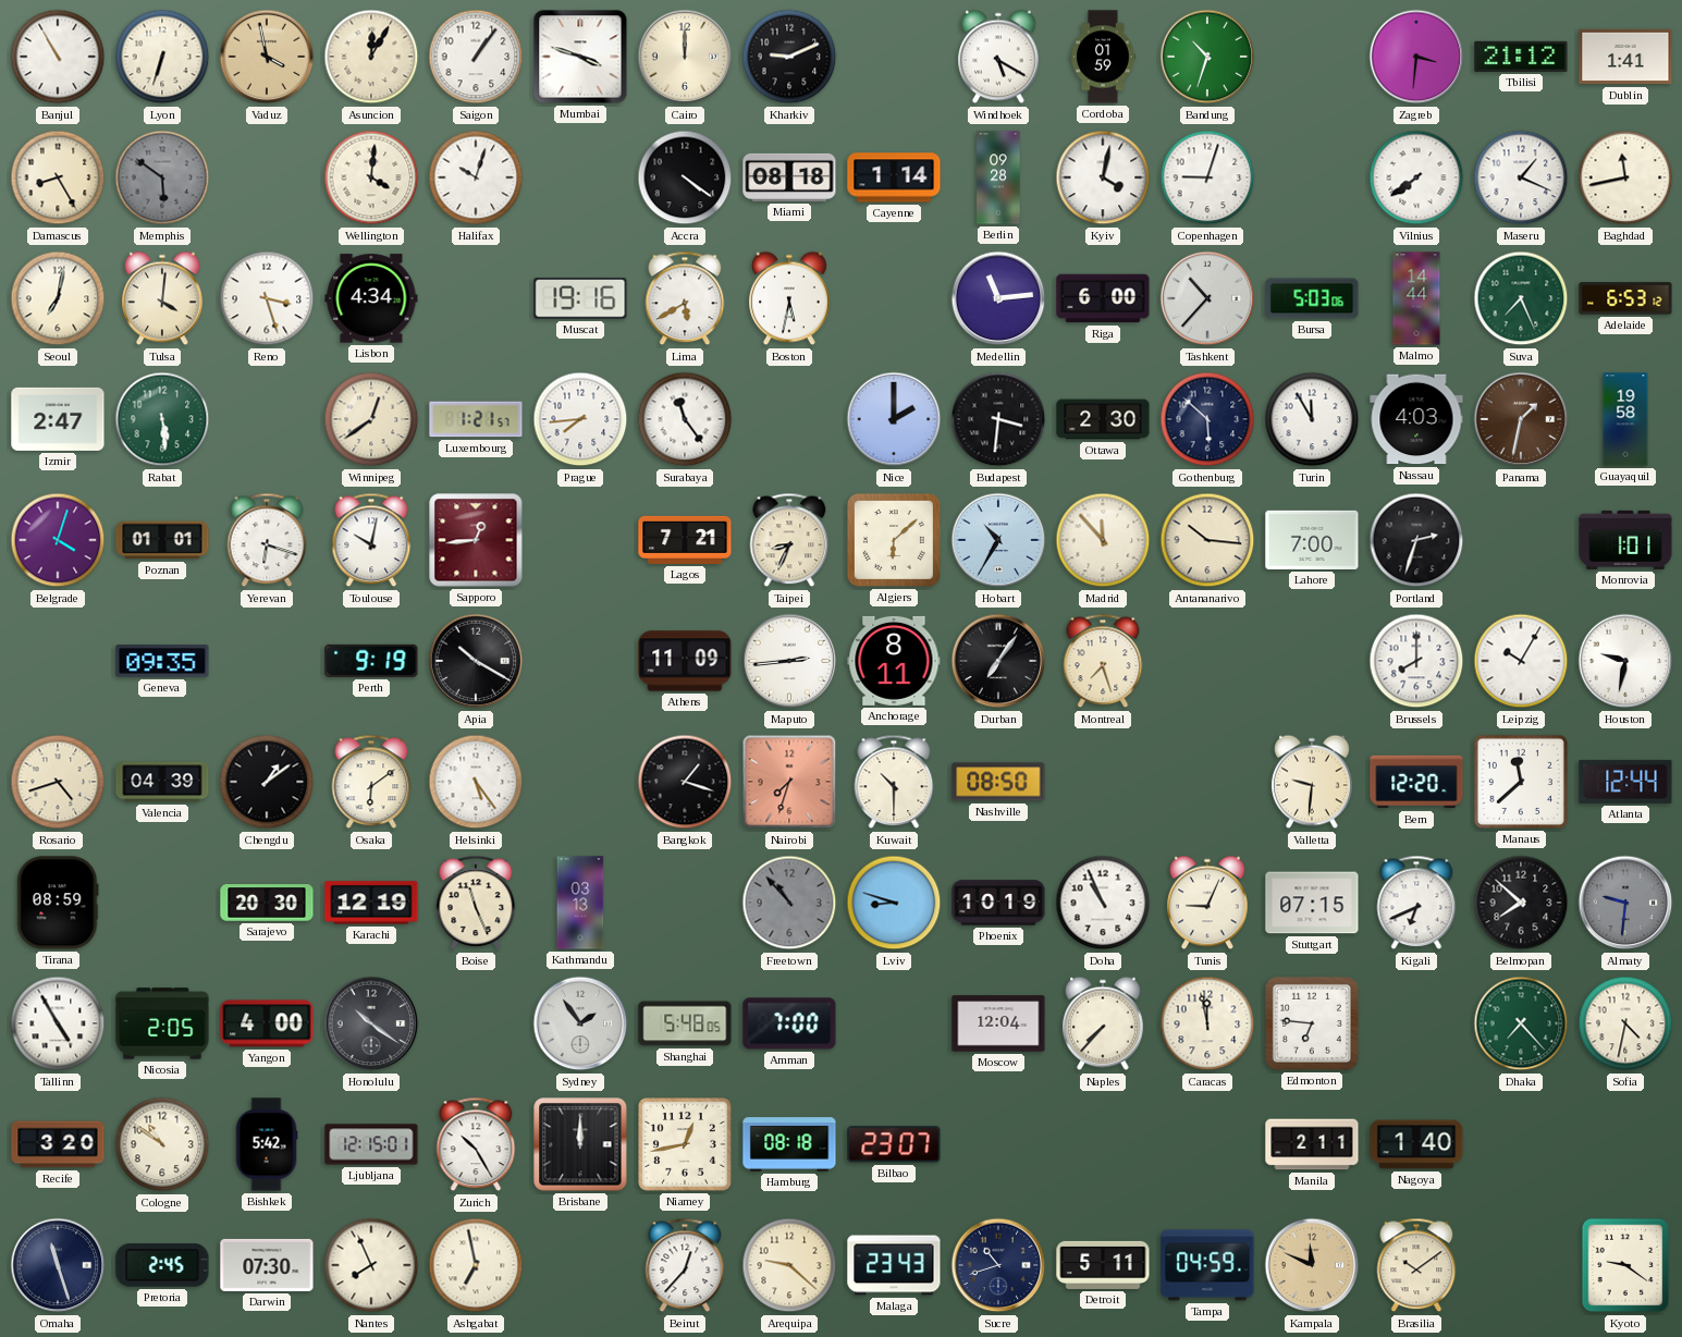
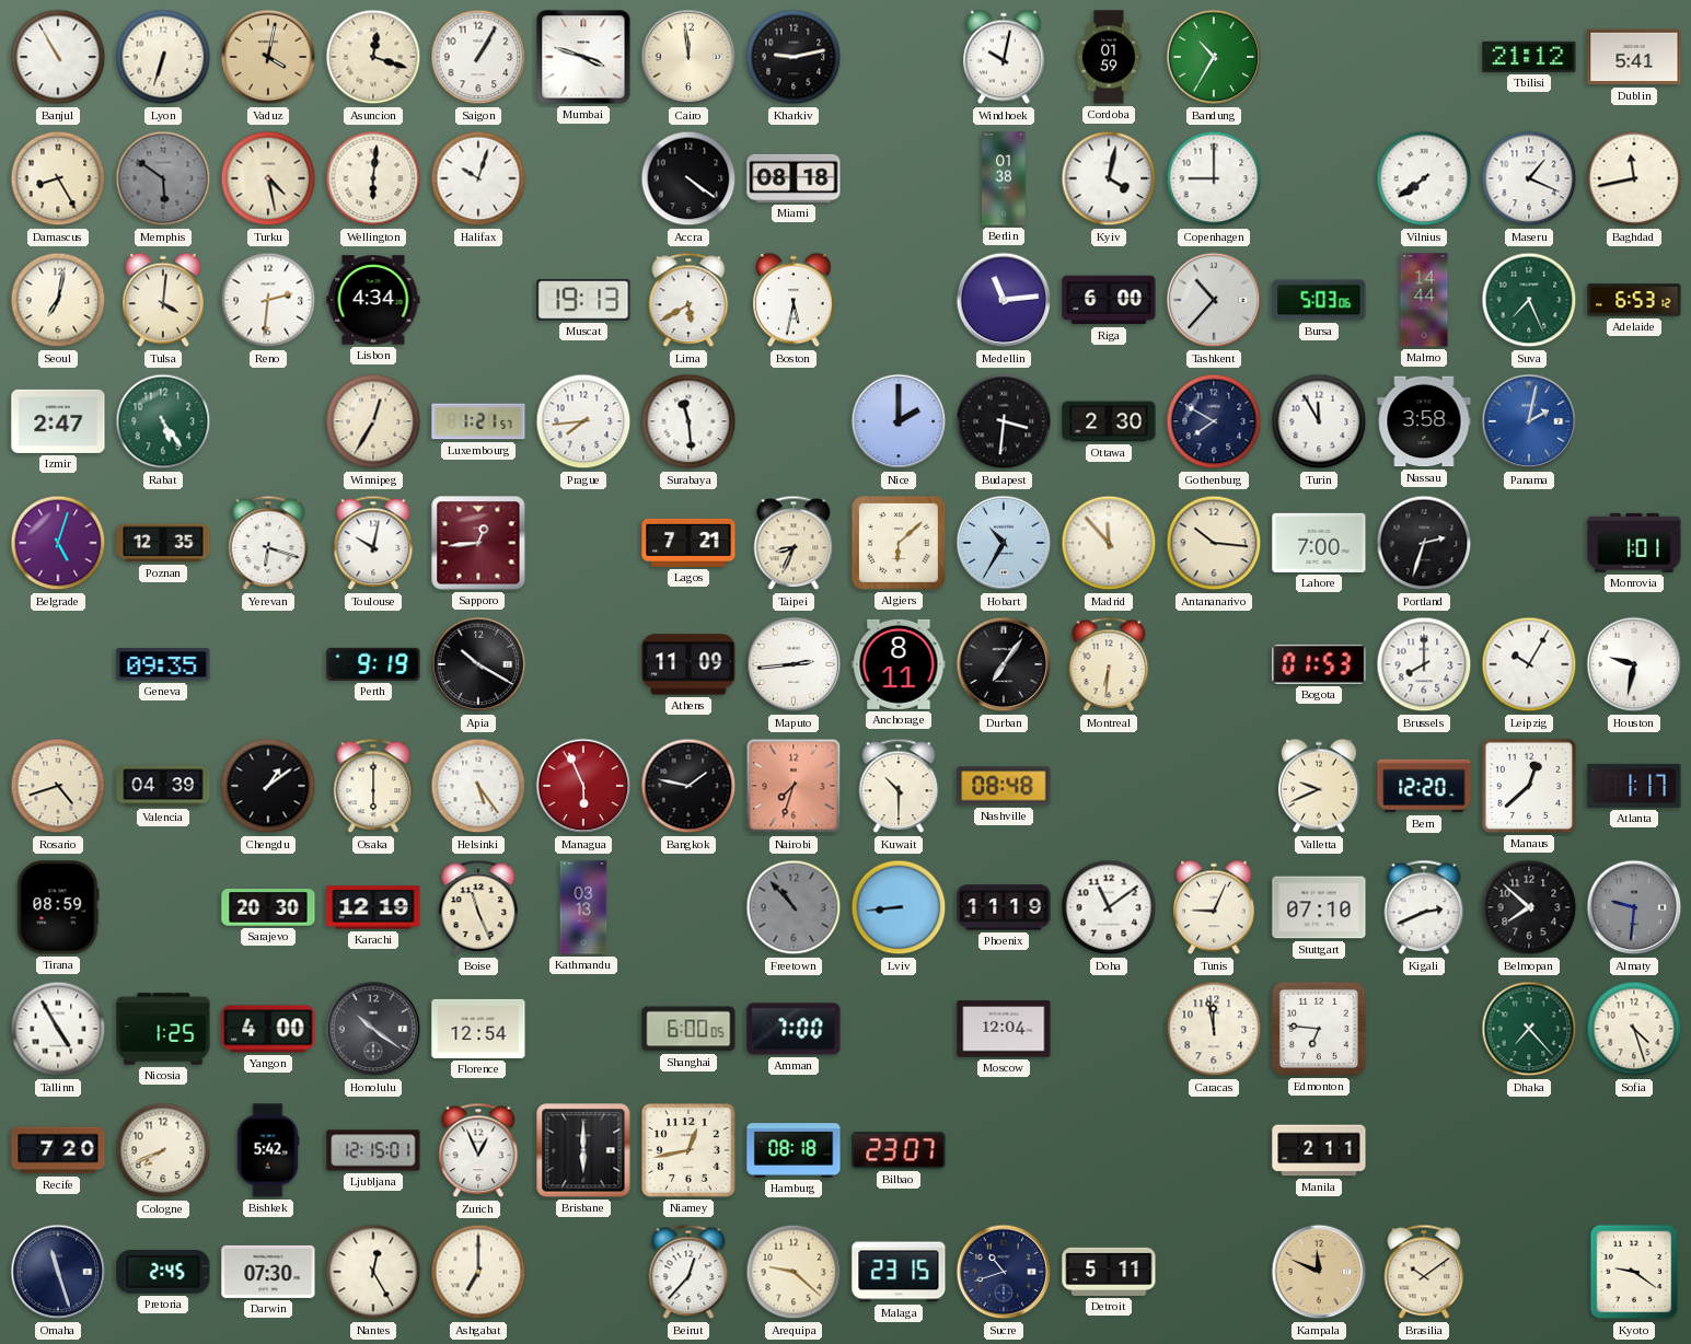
Vaduz: 3:58 -> 4:02 (268, 57)
Asuncion: 12:05 -> 12:18 (373, 57)
Saigon: 1:06 -> 1:05 (478, 57)
Cairo: 12:00 -> 11:59 (688, 57)
Kharkiv: 9:11 -> 9:13 (794, 57)
Windhoek: 5:20 -> 10:02 (1004, 57)
Bandung: 10:33 -> 10:35 (1214, 57)
Zagreb: 3:31 -> none (1416, 57)
Dublin: 1:41 -> 5:41 (1634, 57)
Turku: none -> 4:28 (268, 178)
Wellington: 4:01 -> 6:01 (373, 178)
Cayenne: 1:14 -> none (894, 177)
Berlin: 09:28 -> 01:38 (1004, 178)
Copenhagen: 9:03 -> 9:00 (1214, 178)
Reno: 3:27 -> 2:31 (268, 300)
Muscat: 19:16 -> 19:13 (583, 300)
Rabat: 5:29 -> 5:24 (163, 421)
Winnipeg: 12:39 -> 12:35 (373, 421)
Surabaya: 11:24 -> 11:29 (688, 421)
Gothenburg: 5:52 -> 7:50 (1214, 421)
Nassau: 4:03 -> 3:58 (1424, 421)
Panama: 1:32 -> 2:02 (1529, 421)
Panama dial: brown -> blue (1529, 421)
Guayaquil: 19:58 -> none (1625, 419)
Belgrade: 4:03 -> 5:03 (58, 543)
Poznan: 01:01 -> 12:35 (163, 543)
Montreal: 7:27 -> 6:31 (1109, 664)
Bogota: none -> 01:53 (1319, 664)
Osaka: 6:09 -> 6:00 (373, 786)
Managua: none -> 5:56 (583, 786)
Bangkok: 1:18 -> 1:47 (688, 786)
Nashville: 08:50 -> 08:48 (1004, 786)
Valletta: 9:31 -> 9:41 (1319, 786)
Manaus: 11:38 -> 12:38 (1529, 786)
Atlanta: 12:44 -> 1:17 (1634, 786)
Lviv: 8:48 -> 8:44 (899, 907)
Phoenix: 10:19 -> 11:19 (1004, 907)
Doha: 10:56 -> 11:09 (1109, 907)
Stuttgart: 07:15 -> 07:10 (1319, 907)
Kigali: 6:41 -> 2:41 (1424, 907)
Nicosia: 2:05 -> 1:25 (163, 1029)
Florence: none -> 12:54 (478, 1029)
Sydney: 1:54 -> none (580, 1023)
Shanghai: 5:48 -> 6:00 (688, 1029)
Naples: 7:37 -> none (1103, 1023)
Sofia: 4:32 -> 4:27 (1634, 1029)
Recife: 3:20 -> 7:20 (58, 1150)
Cologne: 10:51 -> 7:41 (163, 1150)
Zurich: 10:25 -> 12:56 (478, 1150)
Brisbane: 12:00 -> 6:00 (583, 1150)
Nagoya: 1:40 -> none (1416, 1144)
Nantes: 7:56 -> 12:25 (373, 1272)
Ashgabat: 6:58 -> 7:00 (478, 1272)
Malaga: 23:43 -> 23:15 (899, 1272)
Tampa: 04:59 -> none (1207, 1265)
